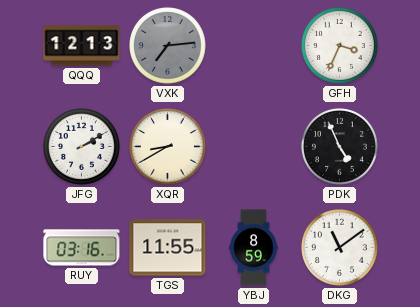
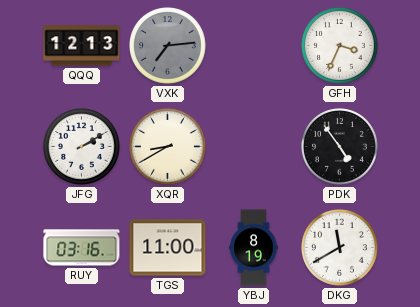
PDK: 4:56 -> 4:54 (340, 147)
TGS: 11:55 -> 11:00 (168, 248)
YBJ: 8:59 -> 8:19 (254, 248)
DKG: 11:09 -> 11:40 (340, 248)
